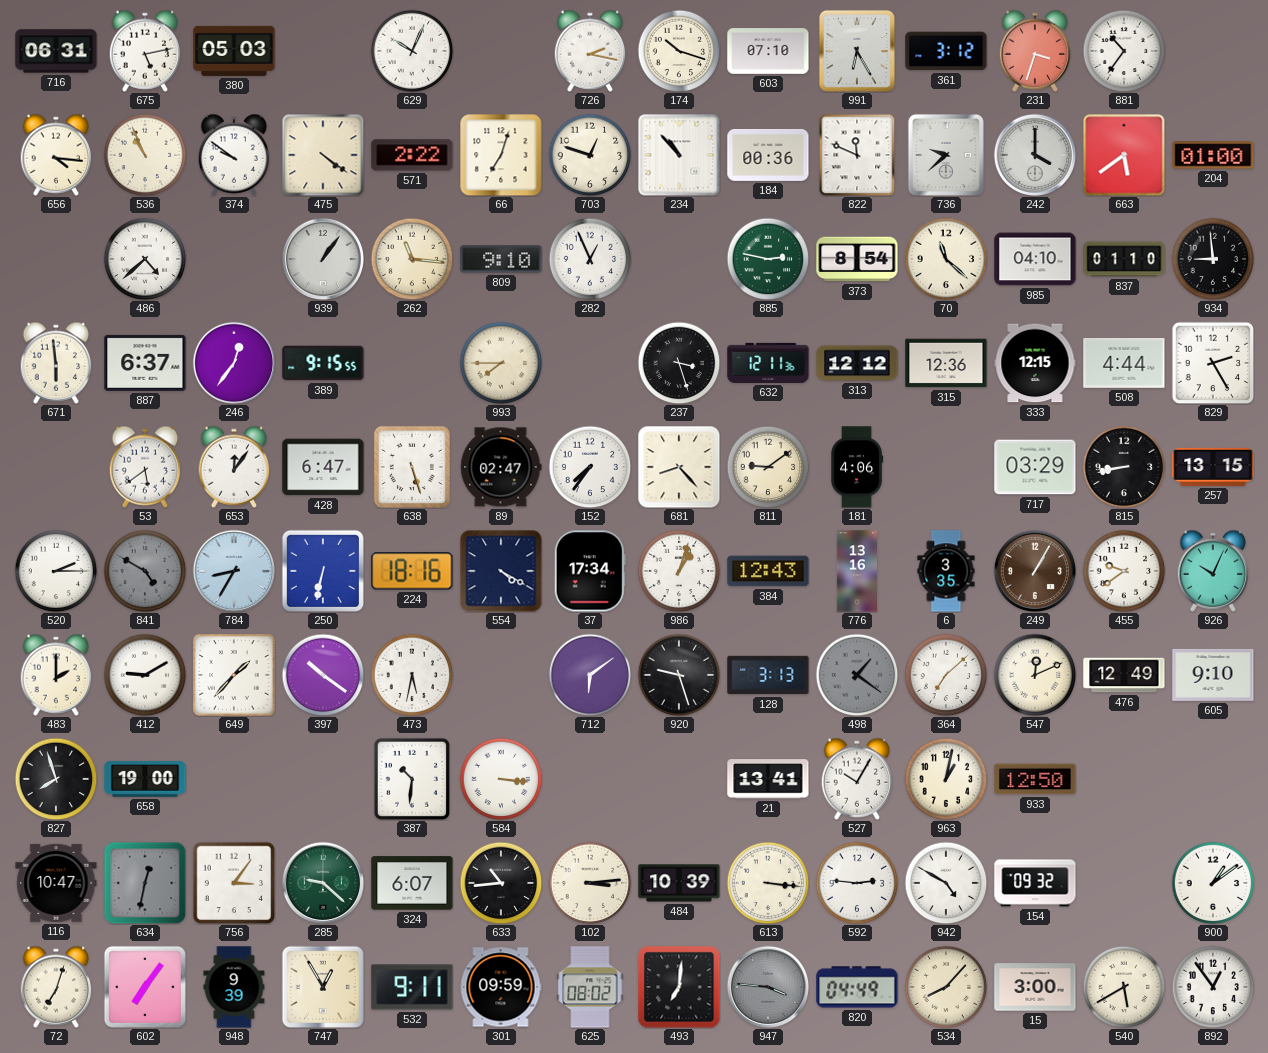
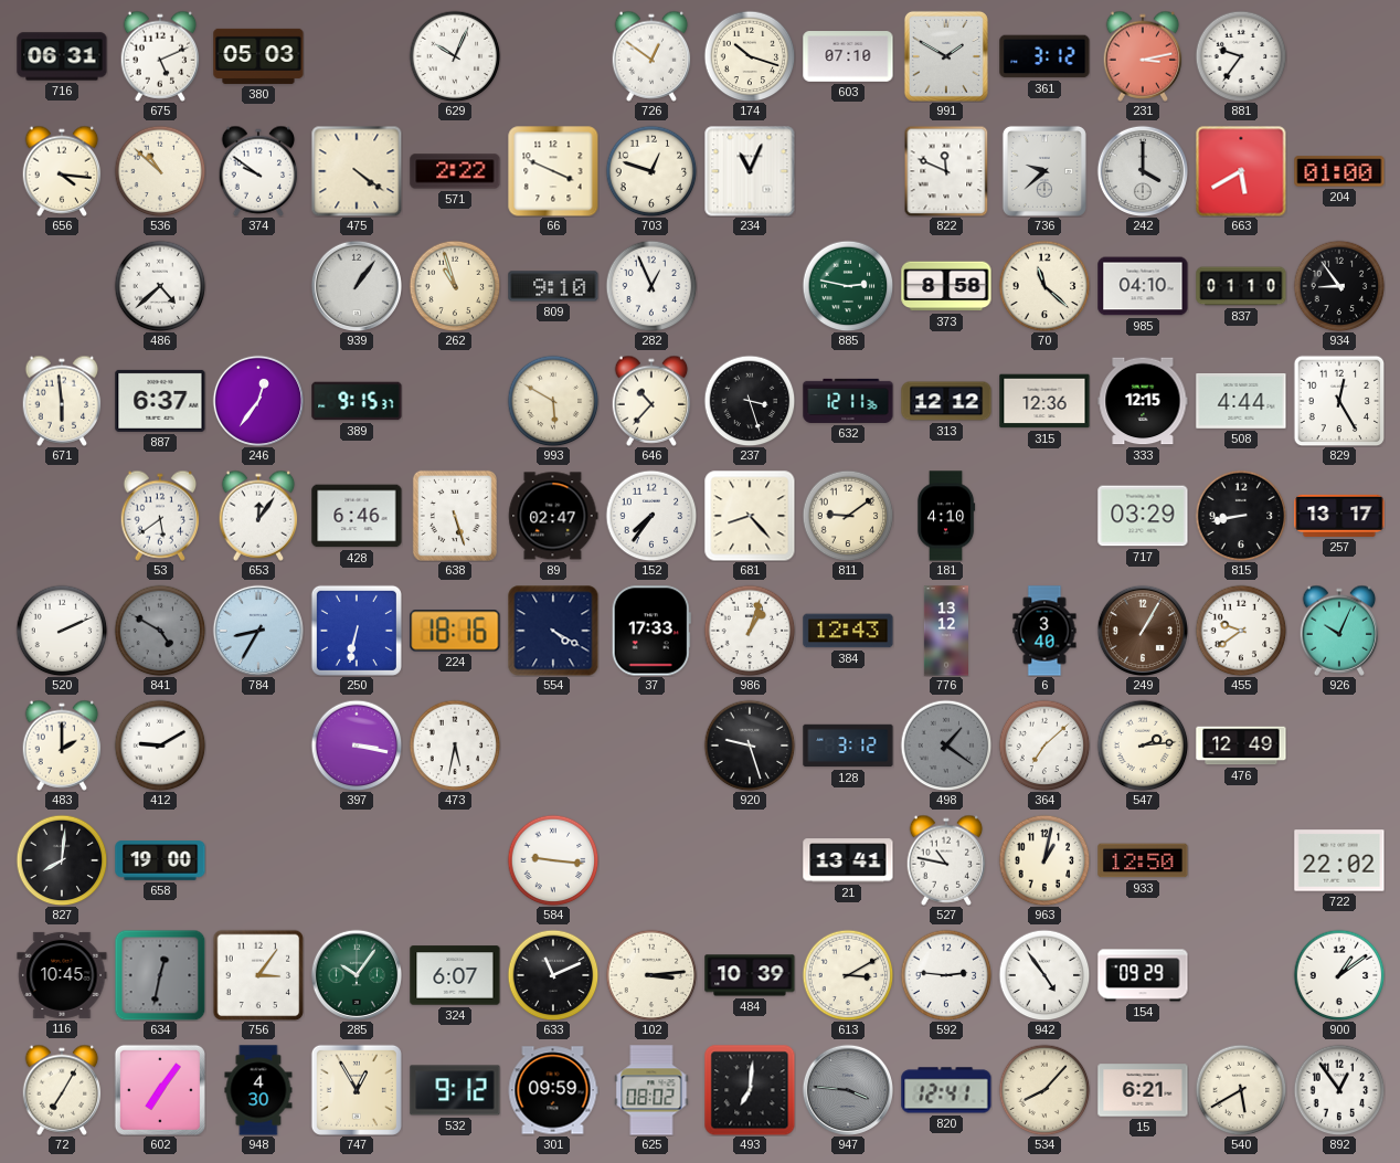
675: 5:13 -> 5:11 (160, 56)
726: 2:17 -> 12:51 (651, 56)
991: 6:25 -> 1:50 (946, 56)
231: 3:33 -> 3:13 (1143, 56)
881: 10:36 -> 9:36 (1241, 56)
536: 10:56 -> 10:52 (160, 171)
66: 7:03 -> 3:49 (553, 171)
234: 10:53 -> 11:04 (750, 171)
184: 00:36 -> none (768, 155)
663: 5:39 -> 5:40 (1241, 171)
262: 11:16 -> 10:57 (455, 286)
373: 8:54 -> 8:58 (946, 286)
934: 8:59 -> 8:54 (1339, 286)
389: 9:15:55 -> 9:15:37 (357, 401)
993: 7:45 -> 5:50 (553, 401)
646: none -> 10:37 (651, 401)
829: 2:25 -> 12:25 (1339, 401)
428: 6:47 -> 6:46 (357, 516)
181: 4:06 -> 4:10 (946, 516)
257: 13:15 -> 13:17 (1339, 516)
520: 2:15 -> 2:11 (62, 631)
37: 17:34 -> 17:33 (651, 631)
776: 13:16 -> 13:12 (945, 631)
6: 3:35 -> 3:40 (1044, 631)
649: 1:37 -> none (234, 675)
397: 10:21 -> 3:17 (357, 746)
712: 6:09 -> none (590, 675)
128: 3:13 -> 3:12 (848, 746)
547: 12:11 -> 2:14 (1143, 746)
605: 9:10 -> none (1213, 675)
827: 7:57 -> 8:01 (62, 860)
387: 10:31 -> none (412, 779)
584: 3:16 -> 9:16 (553, 860)
527: 10:05 -> 10:47 (946, 860)
722: none -> 22:02 (1339, 860)
116: 10:47 -> 10:45 (62, 975)
285: 9:22 -> 10:06 (356, 974)
633: 10:44 -> 11:11 (553, 975)
613: 3:16 -> 3:10 (848, 975)
942: 4:50 -> 4:54 (1044, 975)
154: 09:32 -> 09:29 (1143, 975)
72: 7:03 -> 7:05 (62, 1090)
948: 9:39 -> 4:30 (258, 1090)
532: 9:11 -> 9:12 (455, 1090)
820: 04:49 -> 12:41 (946, 1090)
15: 3:00 -> 6:21 (1143, 1090)
